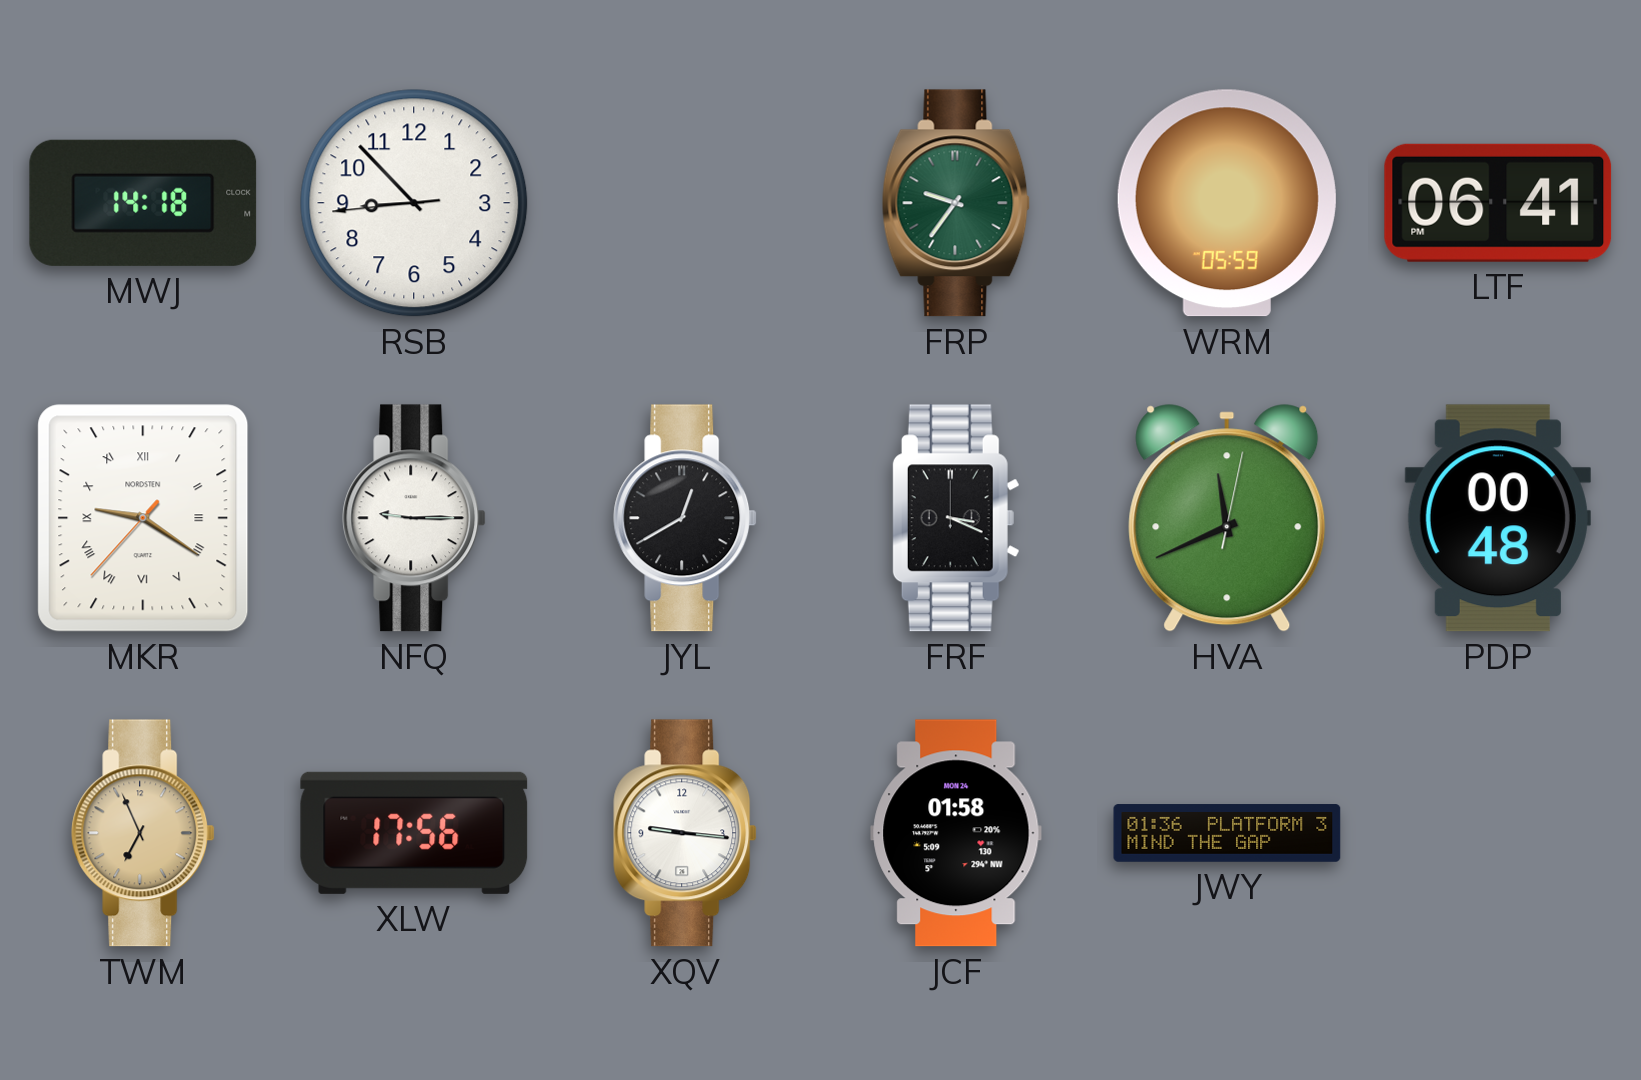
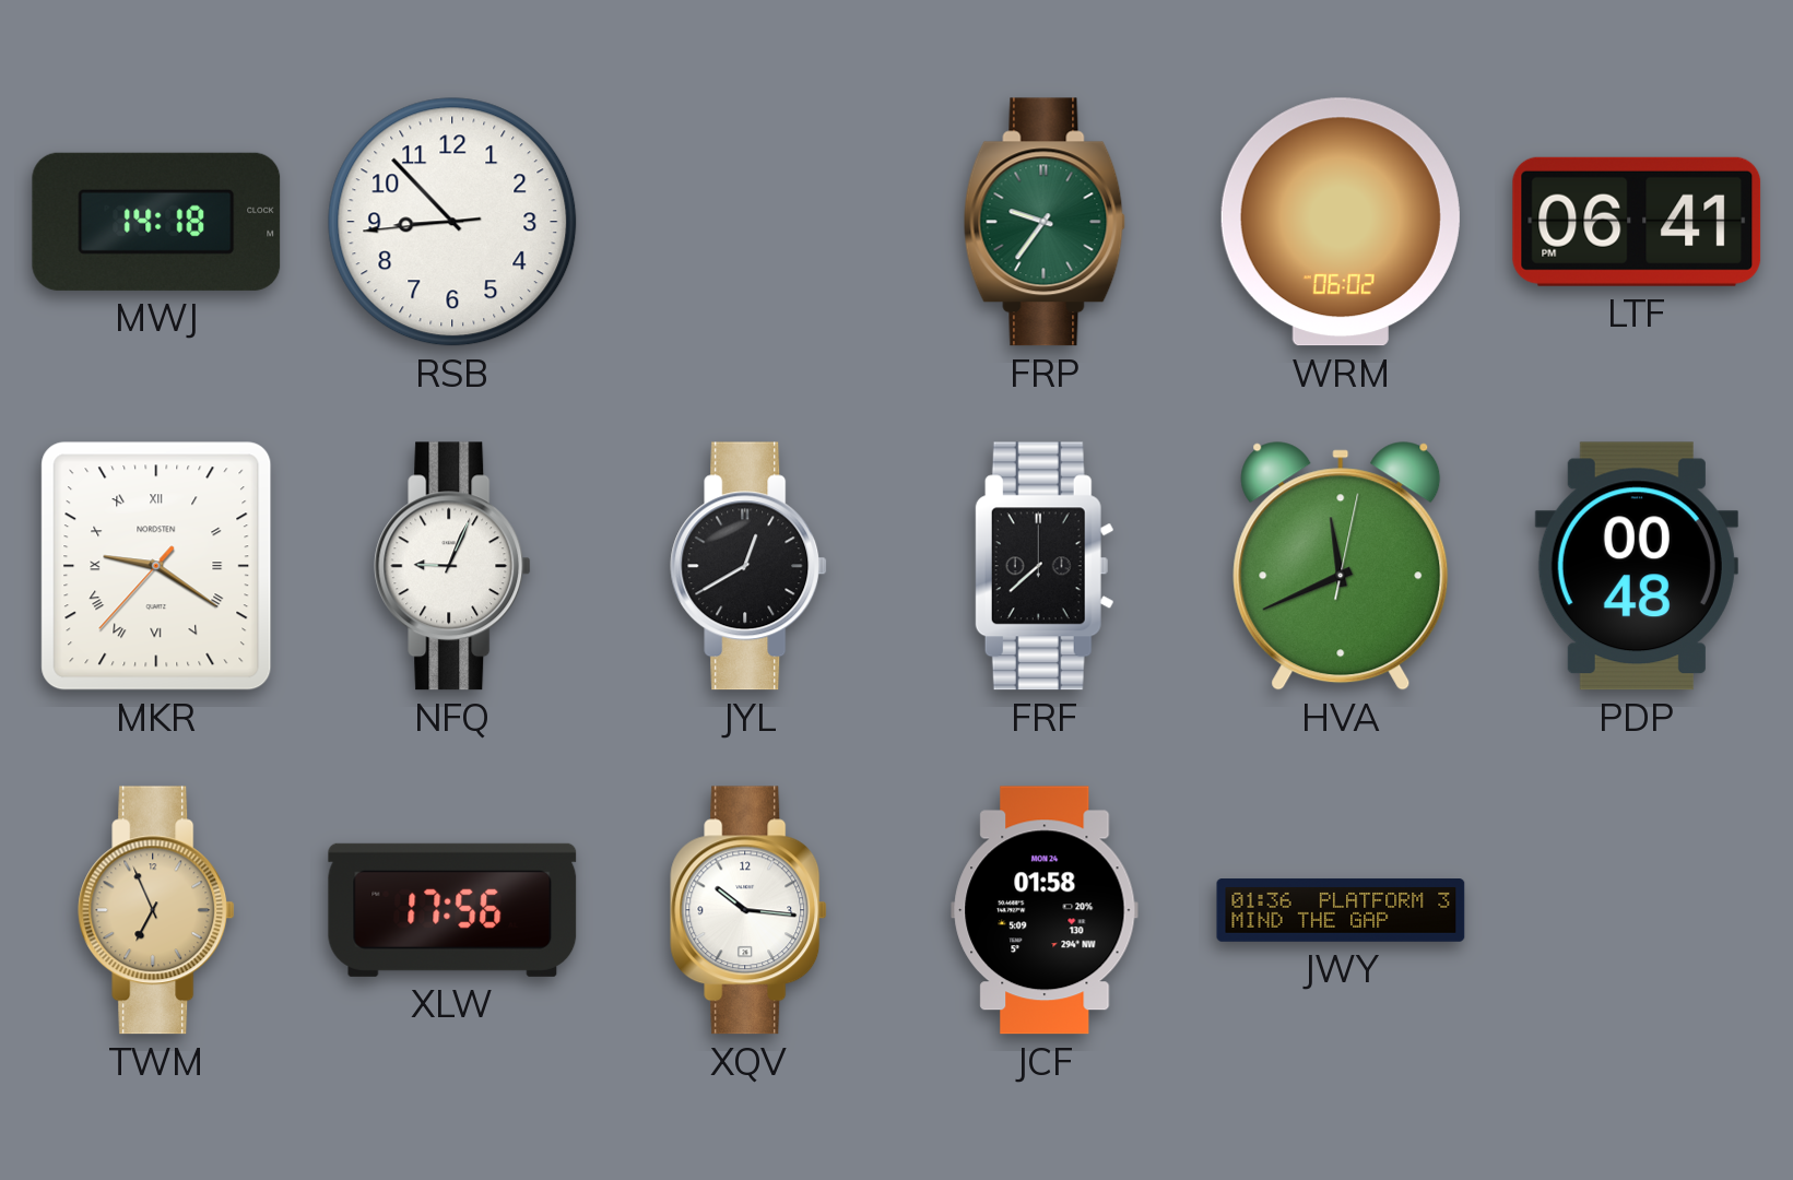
WRM: 05:59 -> 06:02 (1341, 222)
NFQ: 9:15 -> 9:04 (452, 566)
FRF: 3:19 -> 7:38 (1045, 566)
XQV: 9:16 -> 10:16 (748, 910)
